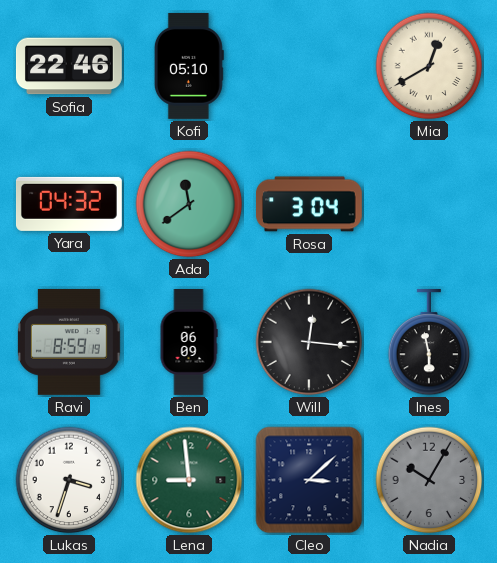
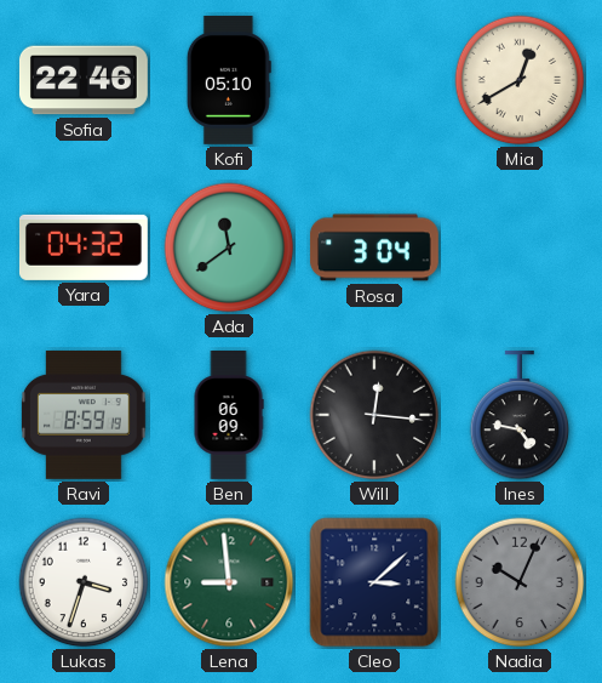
Ines: 5:58 -> 4:47 (520, 415)
Nadia: 10:05 -> 10:04 (520, 582)
